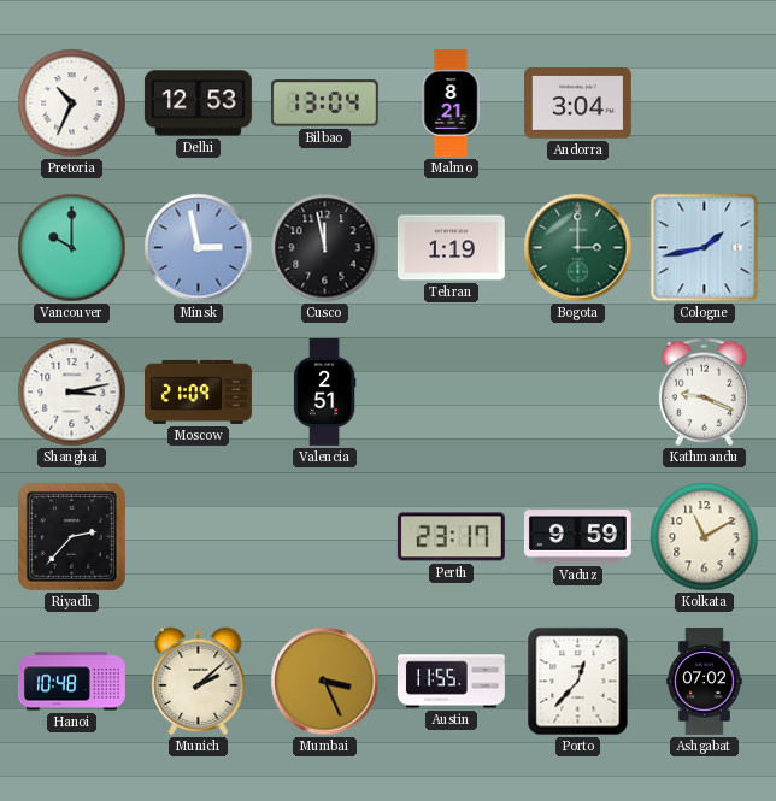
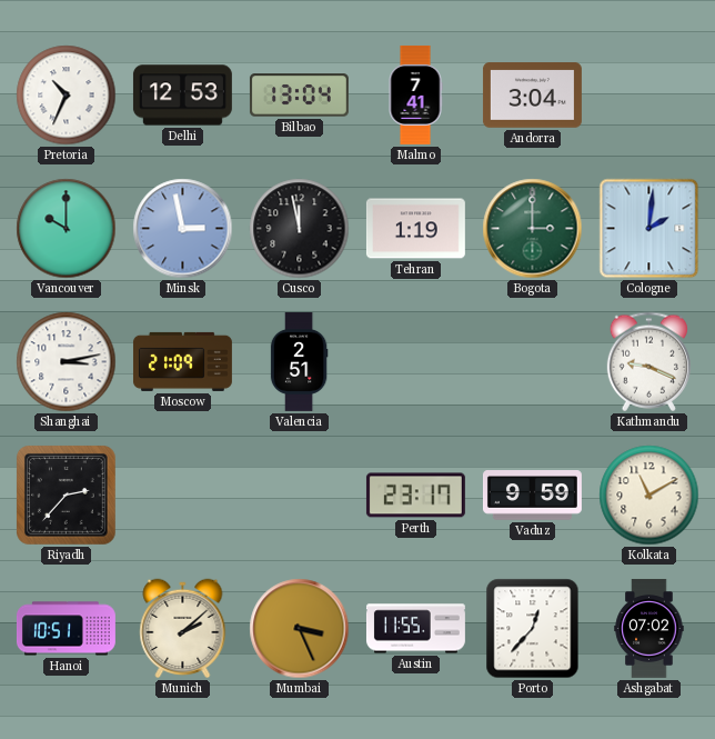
Malmo: 8:21 -> 7:41 (415, 94)
Cologne: 1:43 -> 2:01 (649, 229)
Hanoi: 10:48 -> 10:51 (66, 629)
